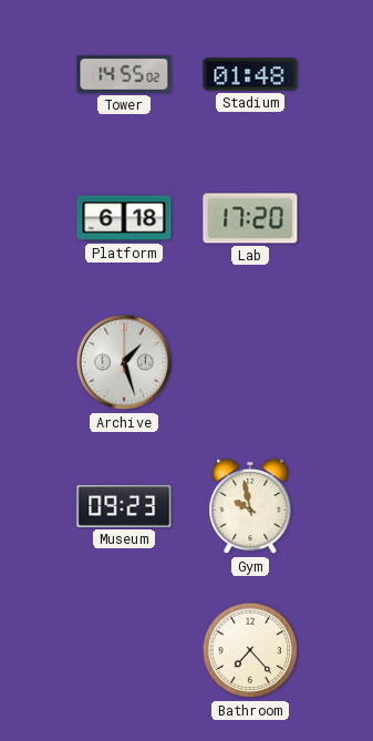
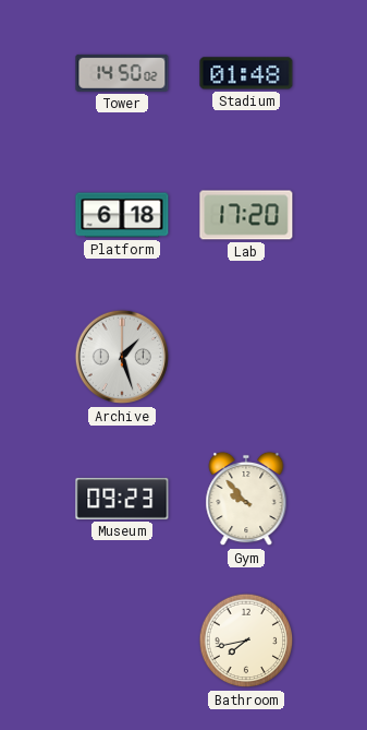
Tower: 14:55 -> 14:50 (122, 73)
Gym: 9:58 -> 9:53 (246, 499)
Bathroom: 7:23 -> 7:43 (246, 641)
